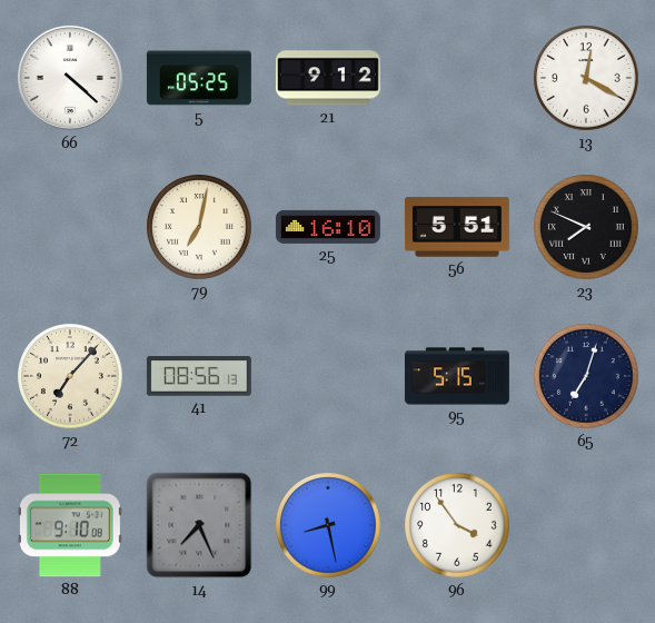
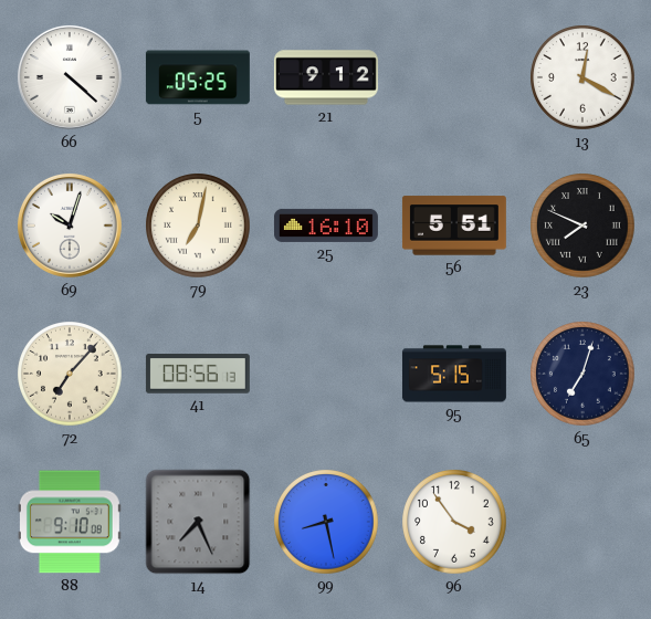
69: none -> 10:03 (70, 225)
